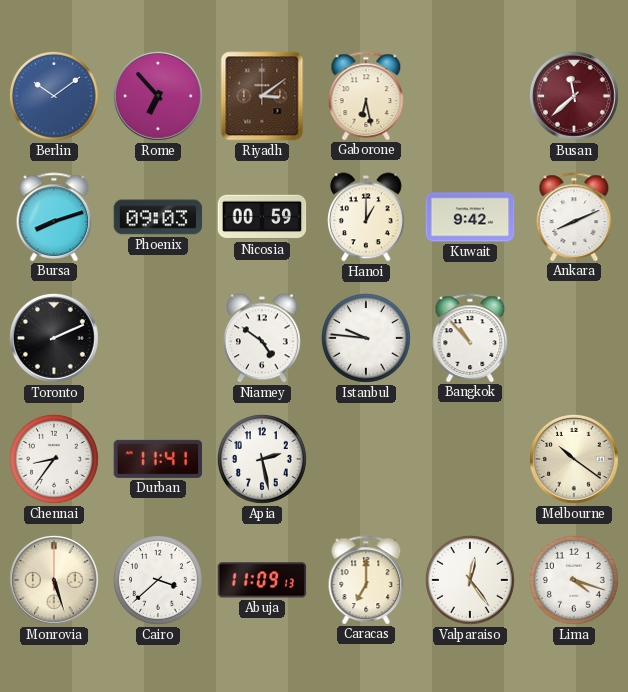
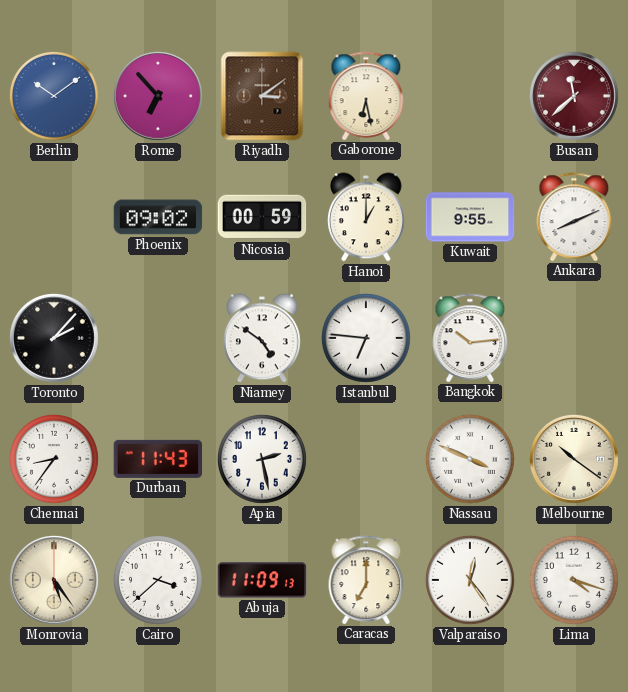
Bursa: 8:12 -> none (54, 217)
Phoenix: 09:03 -> 09:02 (158, 217)
Kuwait: 9:42 -> 9:55 (470, 217)
Toronto: 2:11 -> 2:07 (54, 338)
Istanbul: 9:46 -> 6:46 (366, 338)
Bangkok: 10:53 -> 10:14 (470, 338)
Durban: 11:41 -> 11:43 (158, 459)
Nassau: none -> 3:49 (470, 459)
Monrovia: 5:27 -> 5:24 (54, 580)
